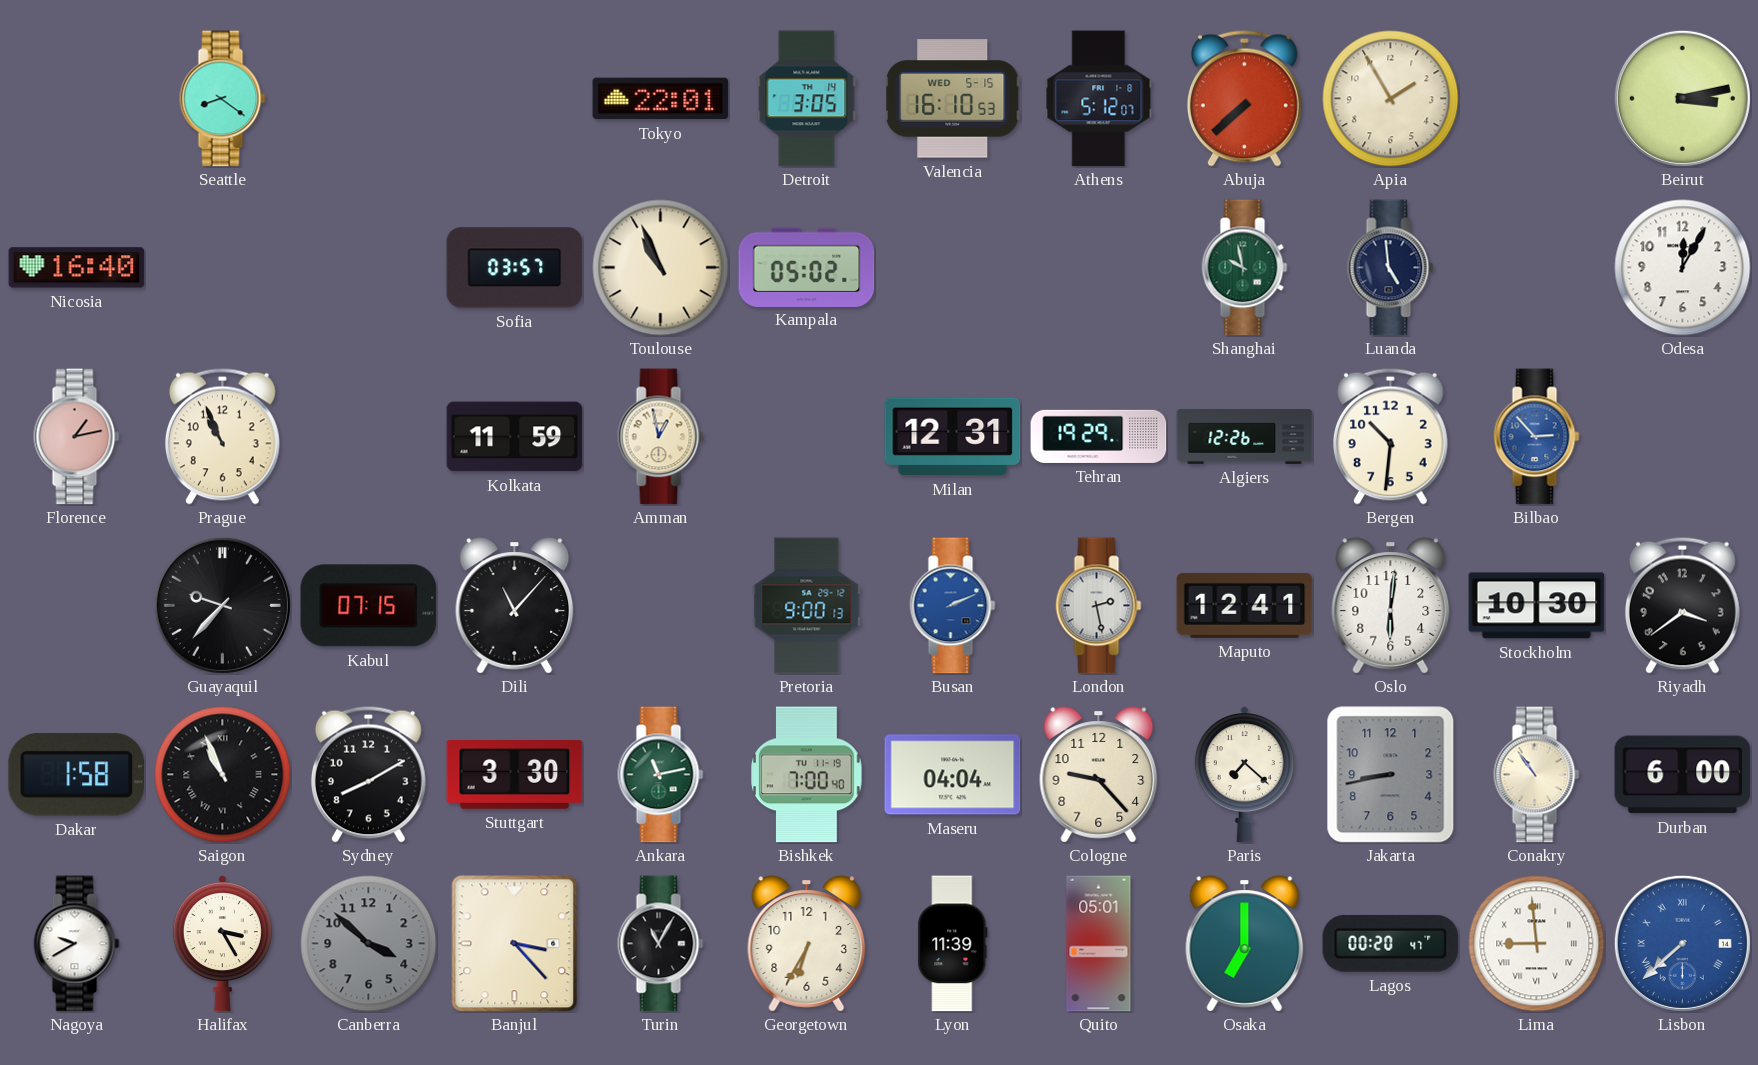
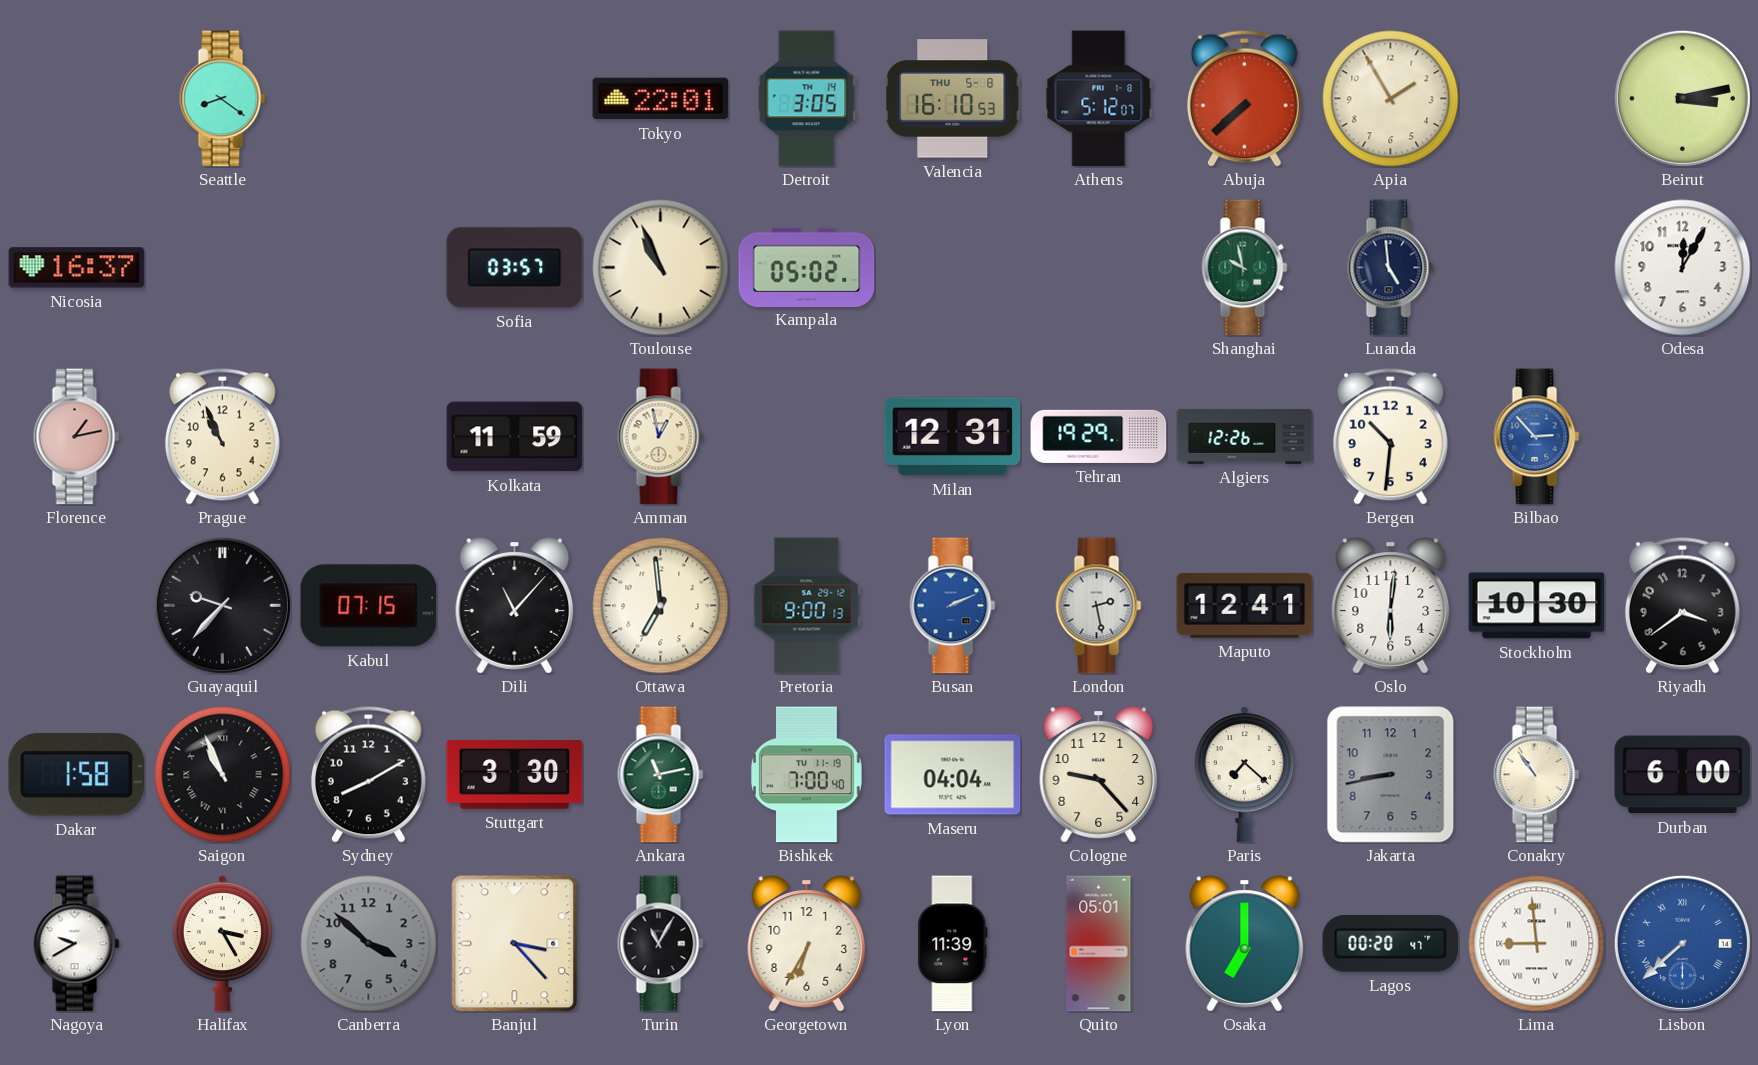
Valencia date: WED 5-15 -> THU 5-8 (953, 99)
Nicosia: 16:40 -> 16:37 (77, 268)
Ottawa: none -> 6:59 (661, 606)
